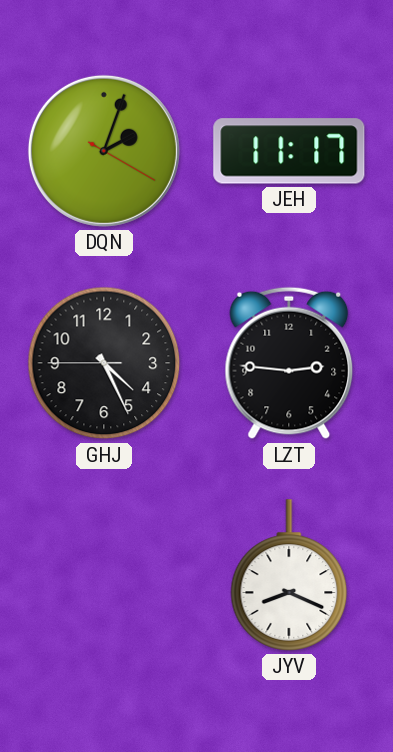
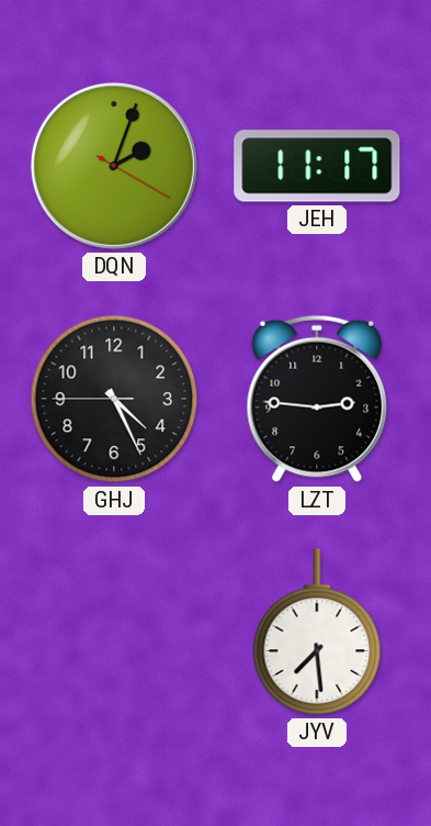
JYV: 8:19 -> 7:29 (317, 632)
